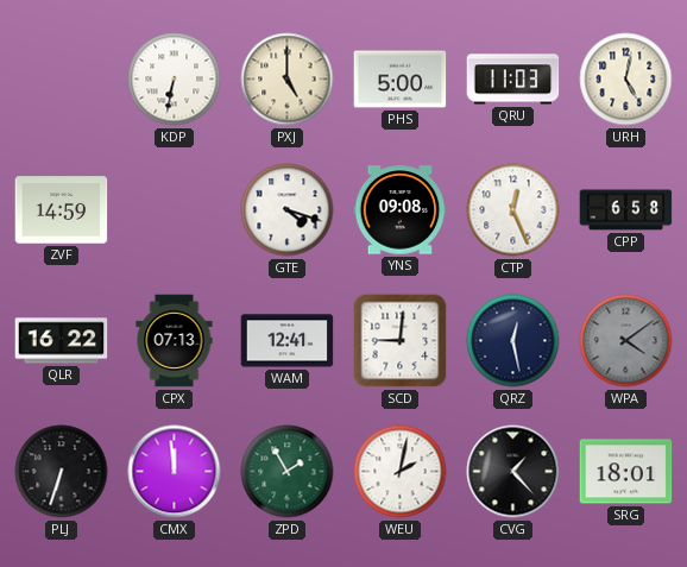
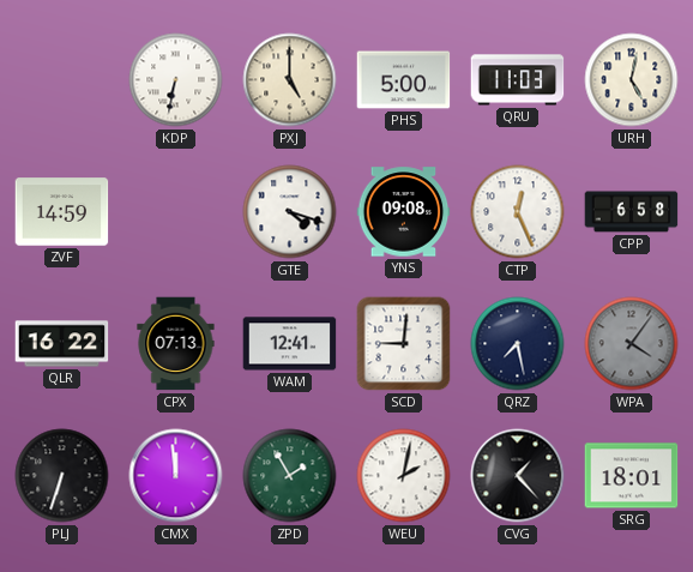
QRZ: 12:28 -> 7:28 (518, 344)
WPA: 4:09 -> 4:06 (632, 344)
